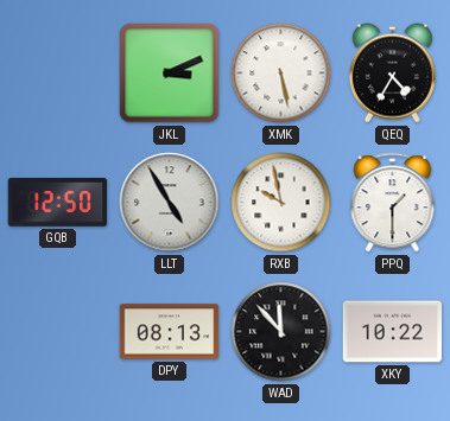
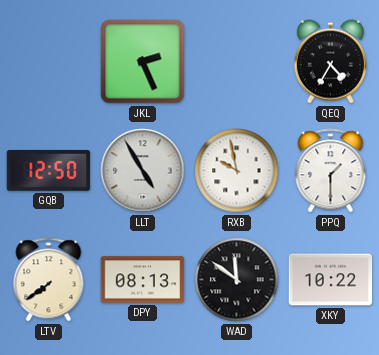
JKL: 3:11 -> 2:26 (143, 62)
XMK: 5:28 -> none (281, 74)
LTV: none -> 7:39 (49, 280)
WAD: 11:53 -> 11:51 (237, 280)
